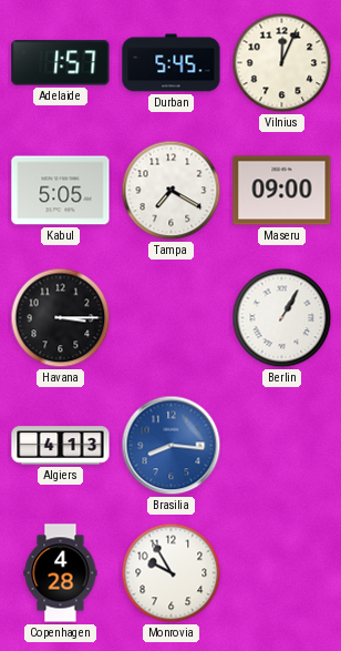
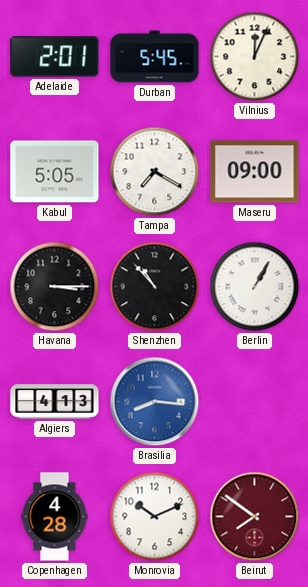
Adelaide: 1:57 -> 2:01 (55, 57)
Shenzhen: none -> 10:53 (155, 287)
Monrovia: 9:55 -> 10:11 (155, 517)
Beirut: none -> 7:51 (255, 517)
